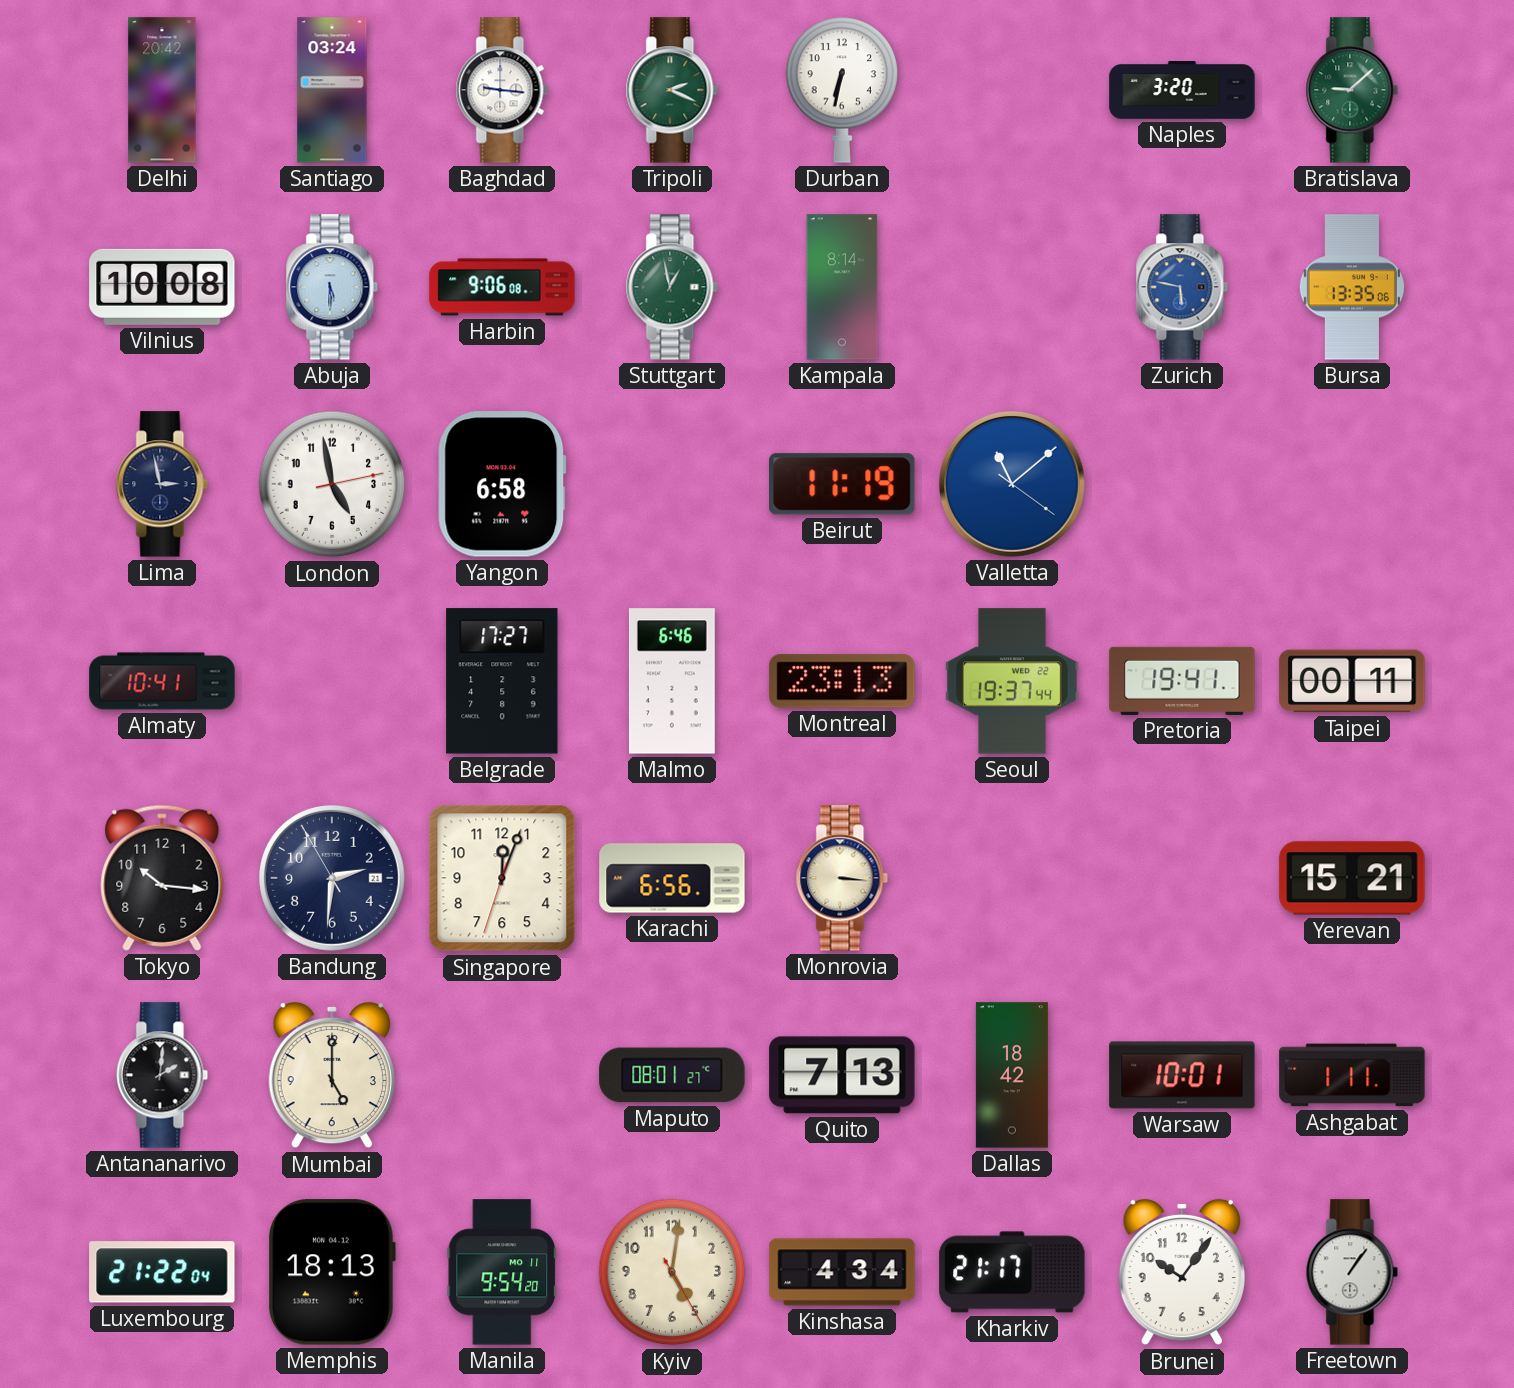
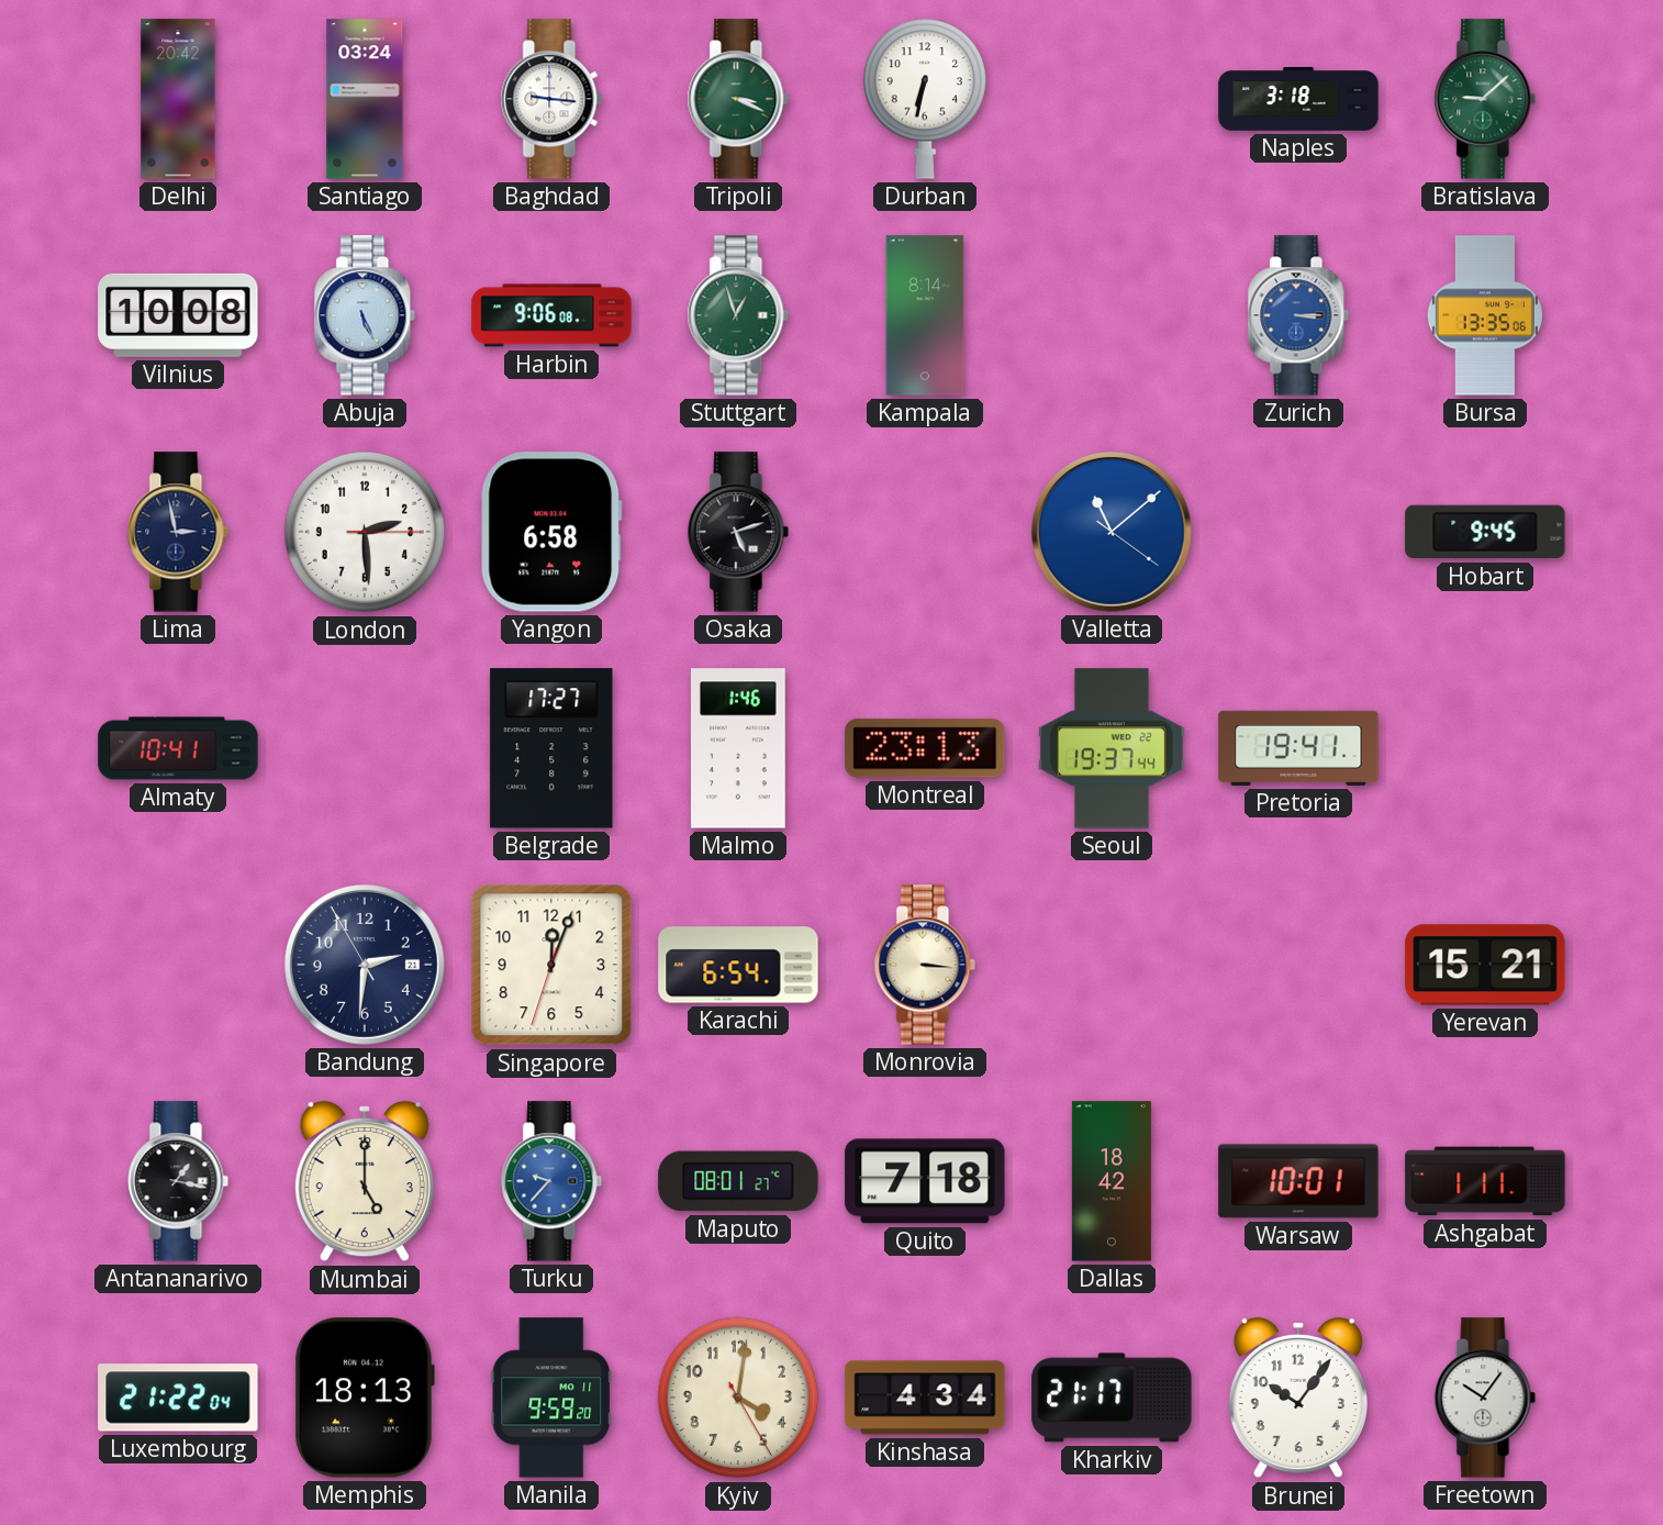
Tripoli: 2:19 -> 3:19 (738, 99)
Naples: 3:20 -> 3:18 (1298, 100)
Abuja: 5:30 -> 5:26 (365, 315)
Stuttgart: 12:58 -> 12:57 (738, 315)
Zurich: 5:47 -> 3:15 (1298, 315)
London: 4:58 -> 2:29 (365, 532)
Osaka: none -> 5:12 (738, 532)
Beirut: 11:19 -> none (842, 484)
Hobart: none -> 9:45 (1485, 532)
Malmo: 6:46 -> 1:46 (738, 748)
Taipei: 00:11 -> none (1352, 681)
Tokyo: 10:16 -> none (162, 878)
Karachi: 6:56 -> 6:54 (738, 965)
Antananarivo: 2:01 -> 1:17 (178, 1181)
Turku: none -> 9:37 (551, 1181)
Quito: 7:13 -> 7:18 (925, 1181)
Manila: 9:54 -> 9:59 (551, 1398)
Kyiv: 5:01 -> 4:01 (738, 1398)
Freetown: 1:06 -> 10:06 (1485, 1398)
